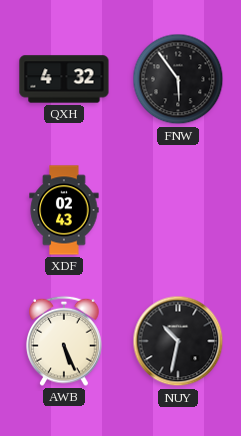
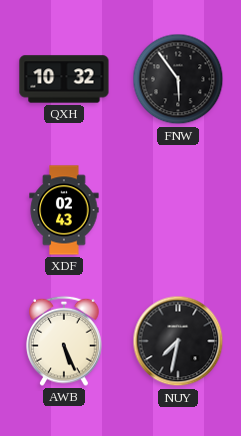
QXH: 4:32 -> 10:32 (64, 79)
NUY: 10:32 -> 7:32 (178, 341)
